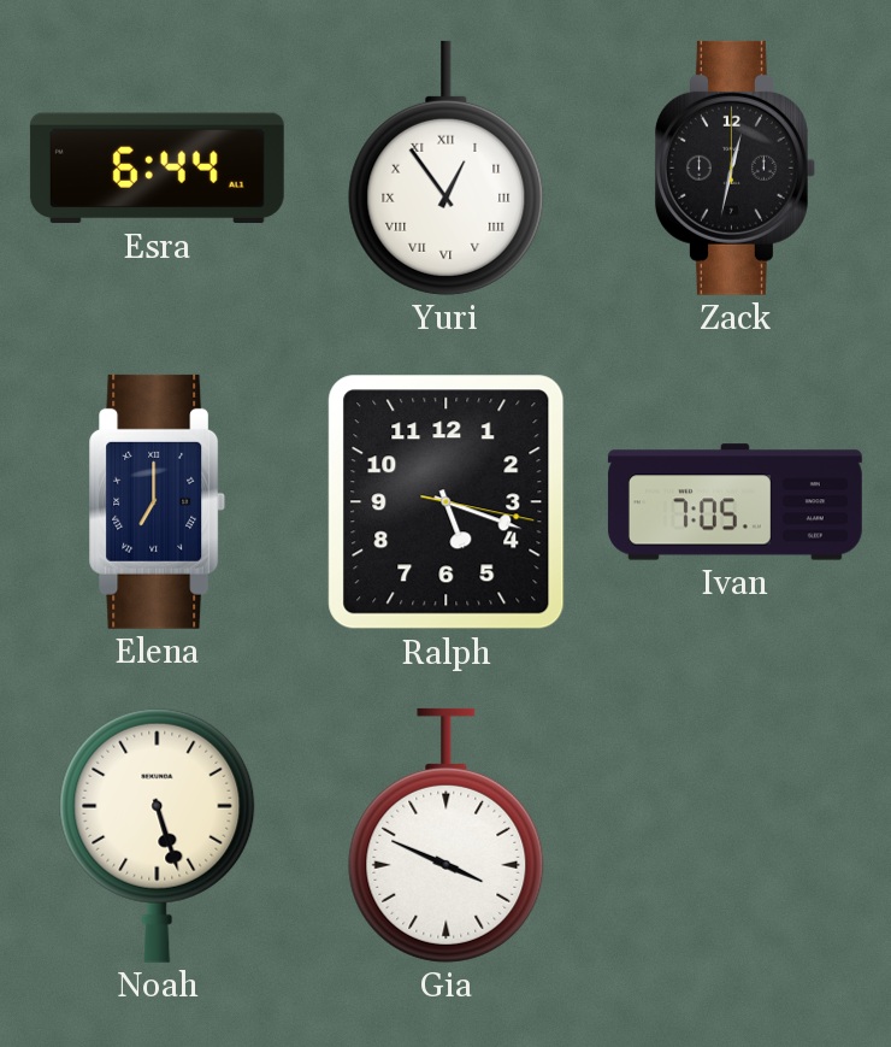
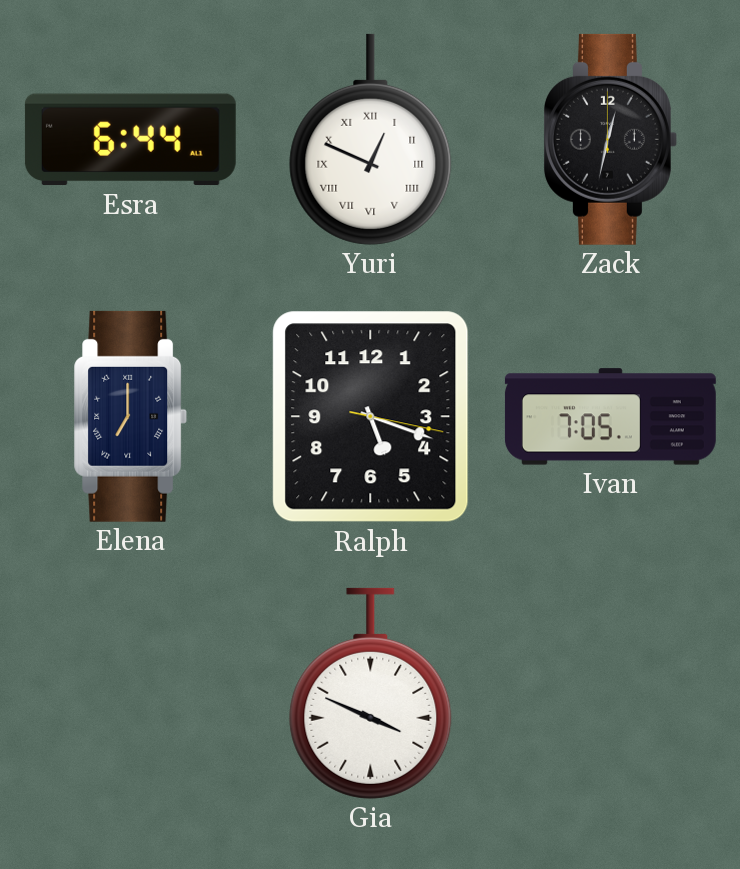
Yuri: 12:54 -> 12:49 (371, 139)
Noah: 5:27 -> none (158, 835)
